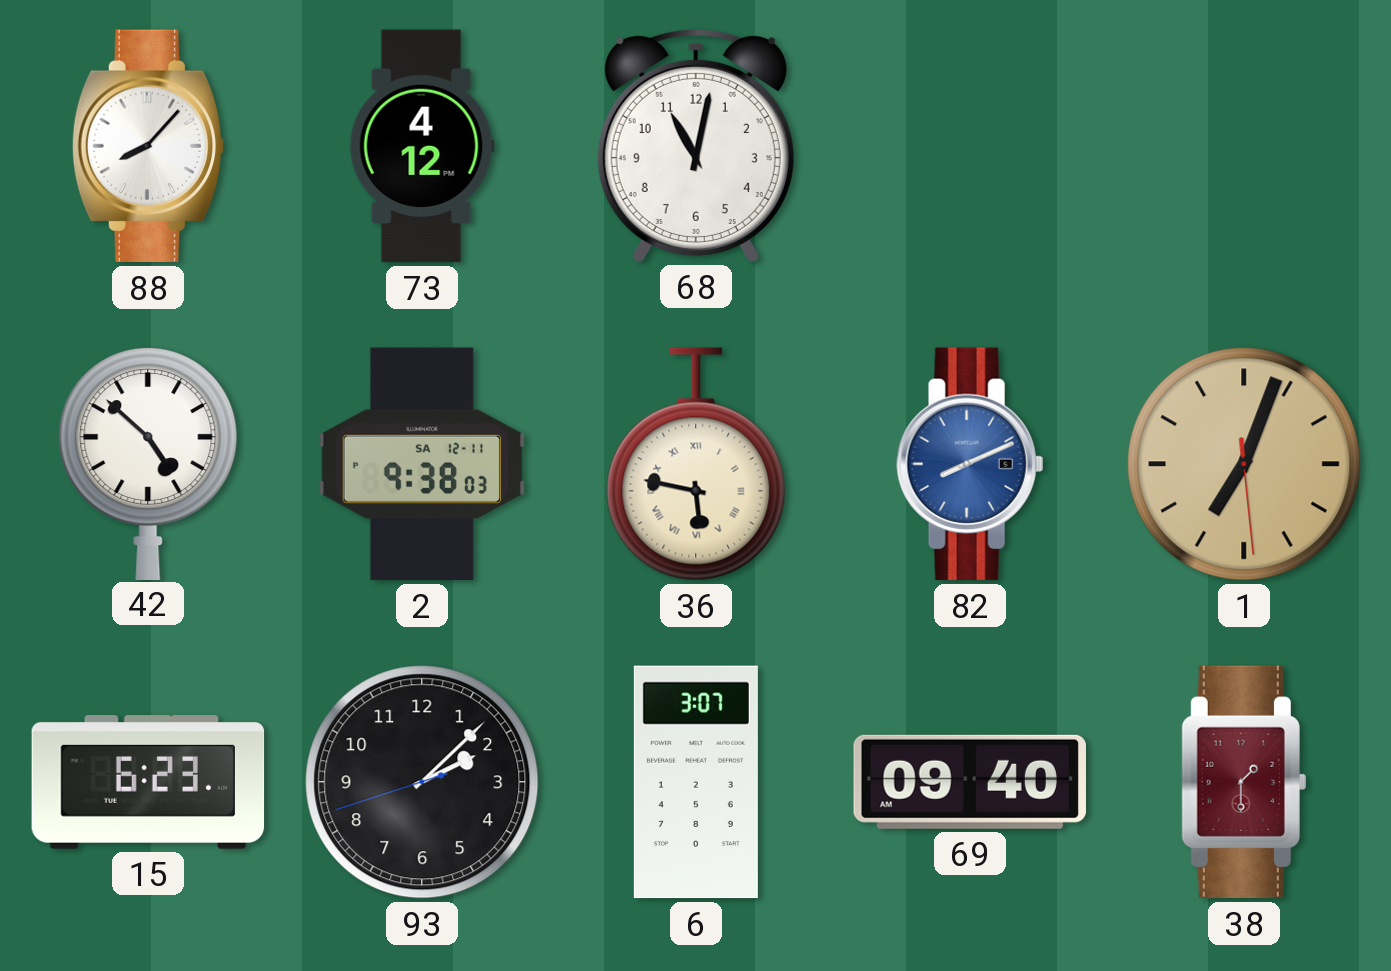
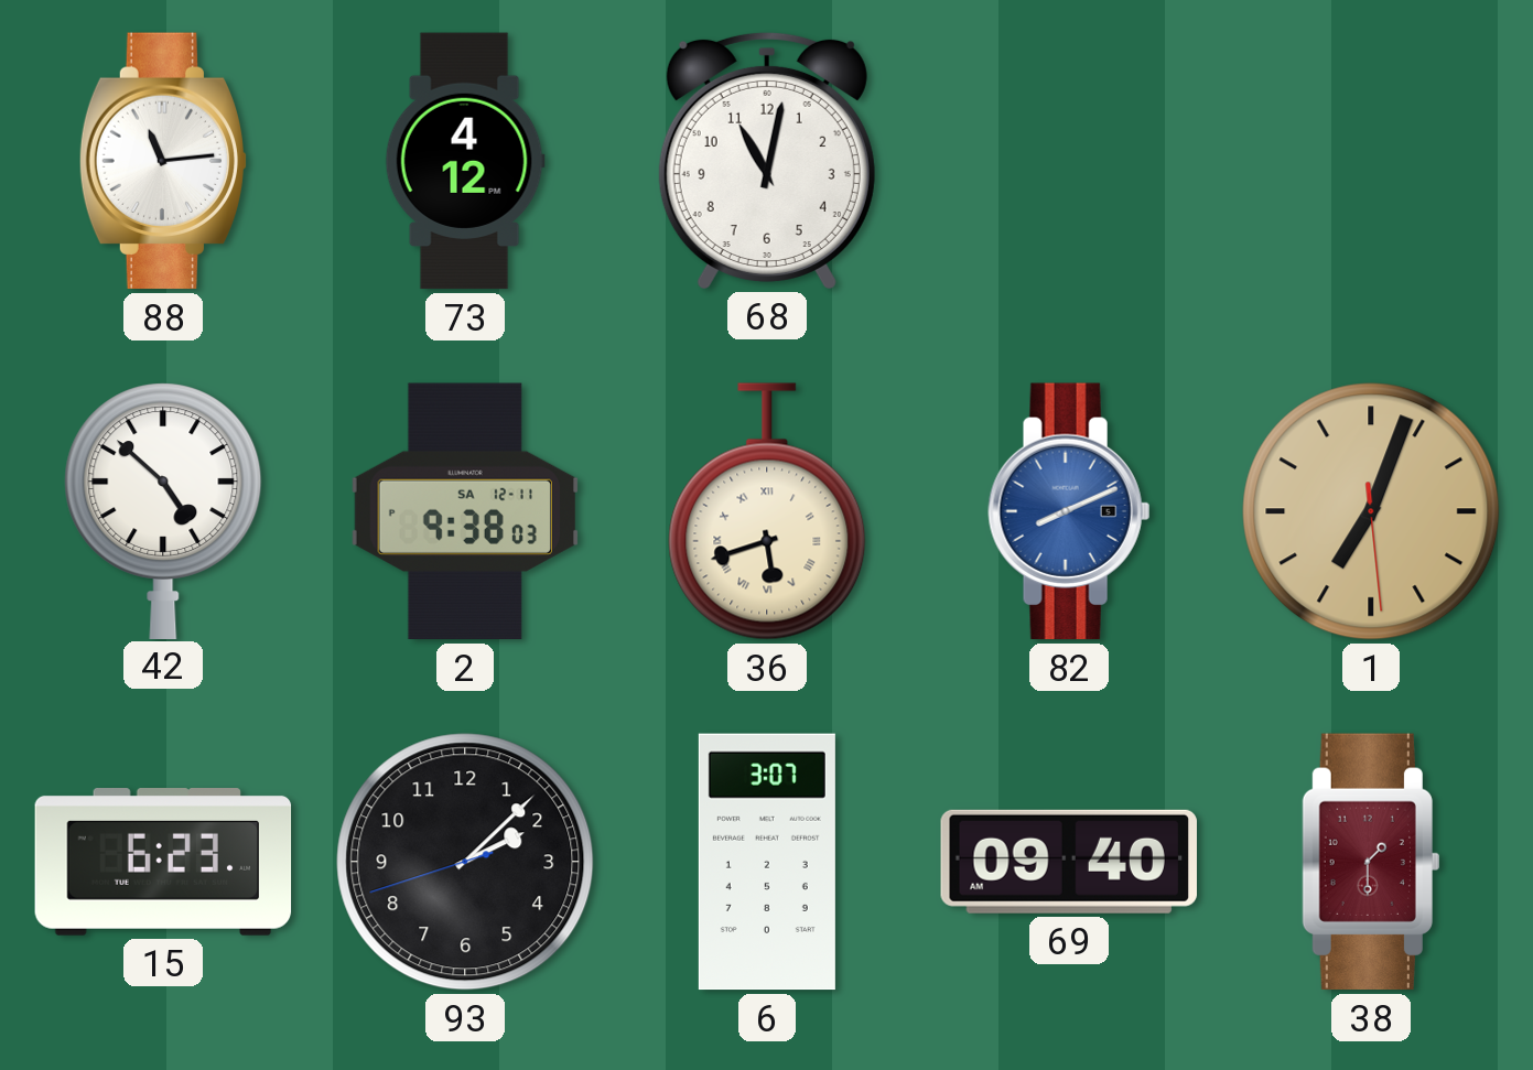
88: 8:07 -> 11:14 (163, 161)
36: 5:47 -> 5:42 (767, 511)
